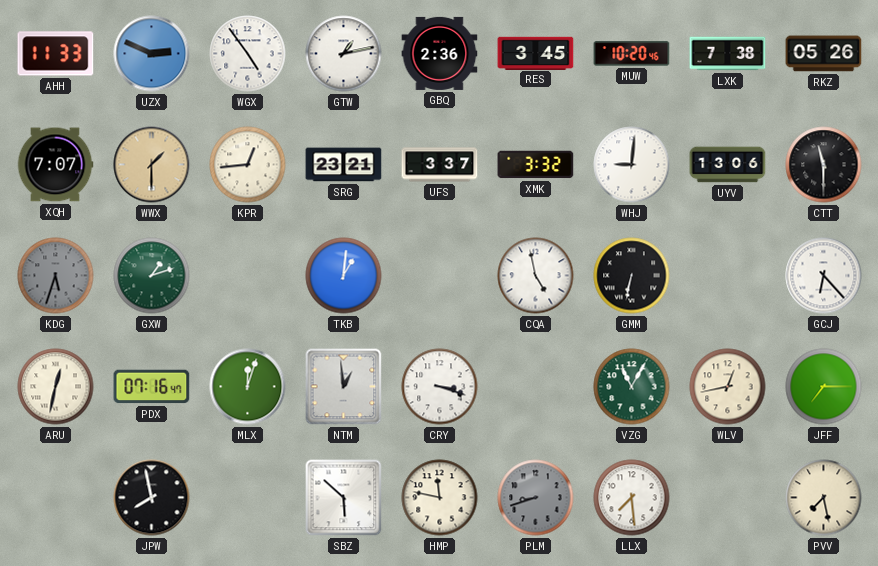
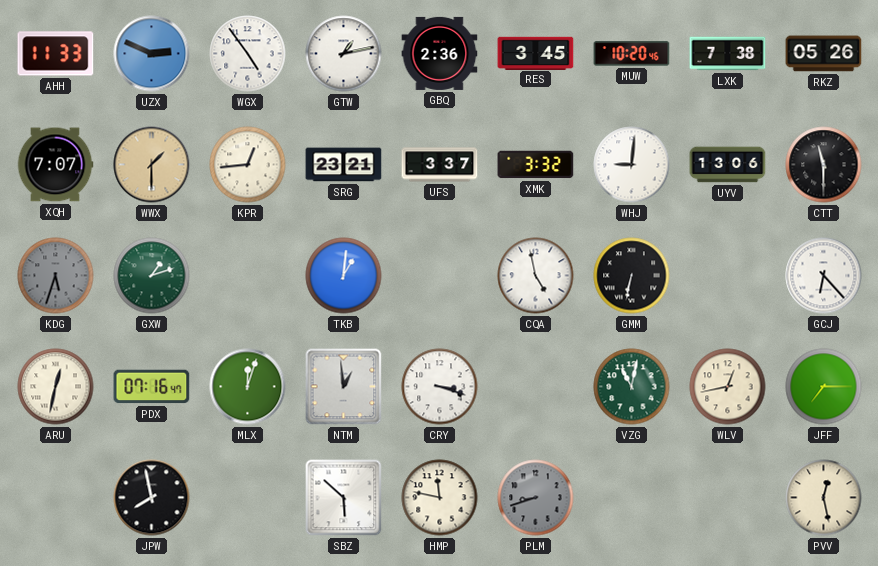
VZG: 11:05 -> 11:02 (632, 387)
LLX: 7:29 -> none (632, 498)
PVV: 7:28 -> 12:28 (824, 498)
